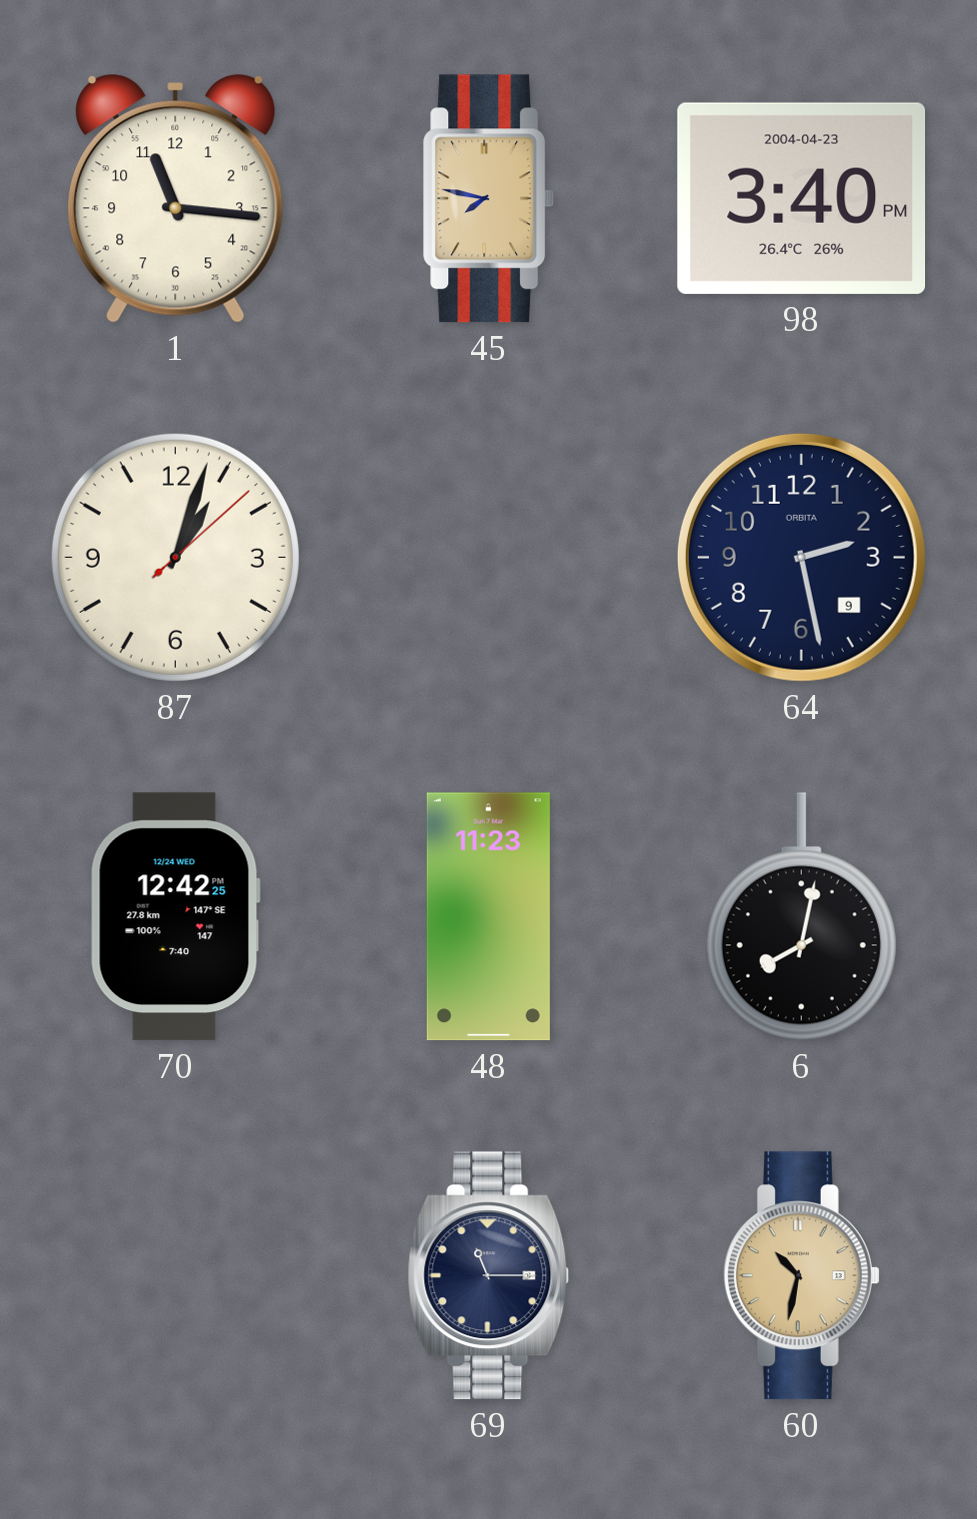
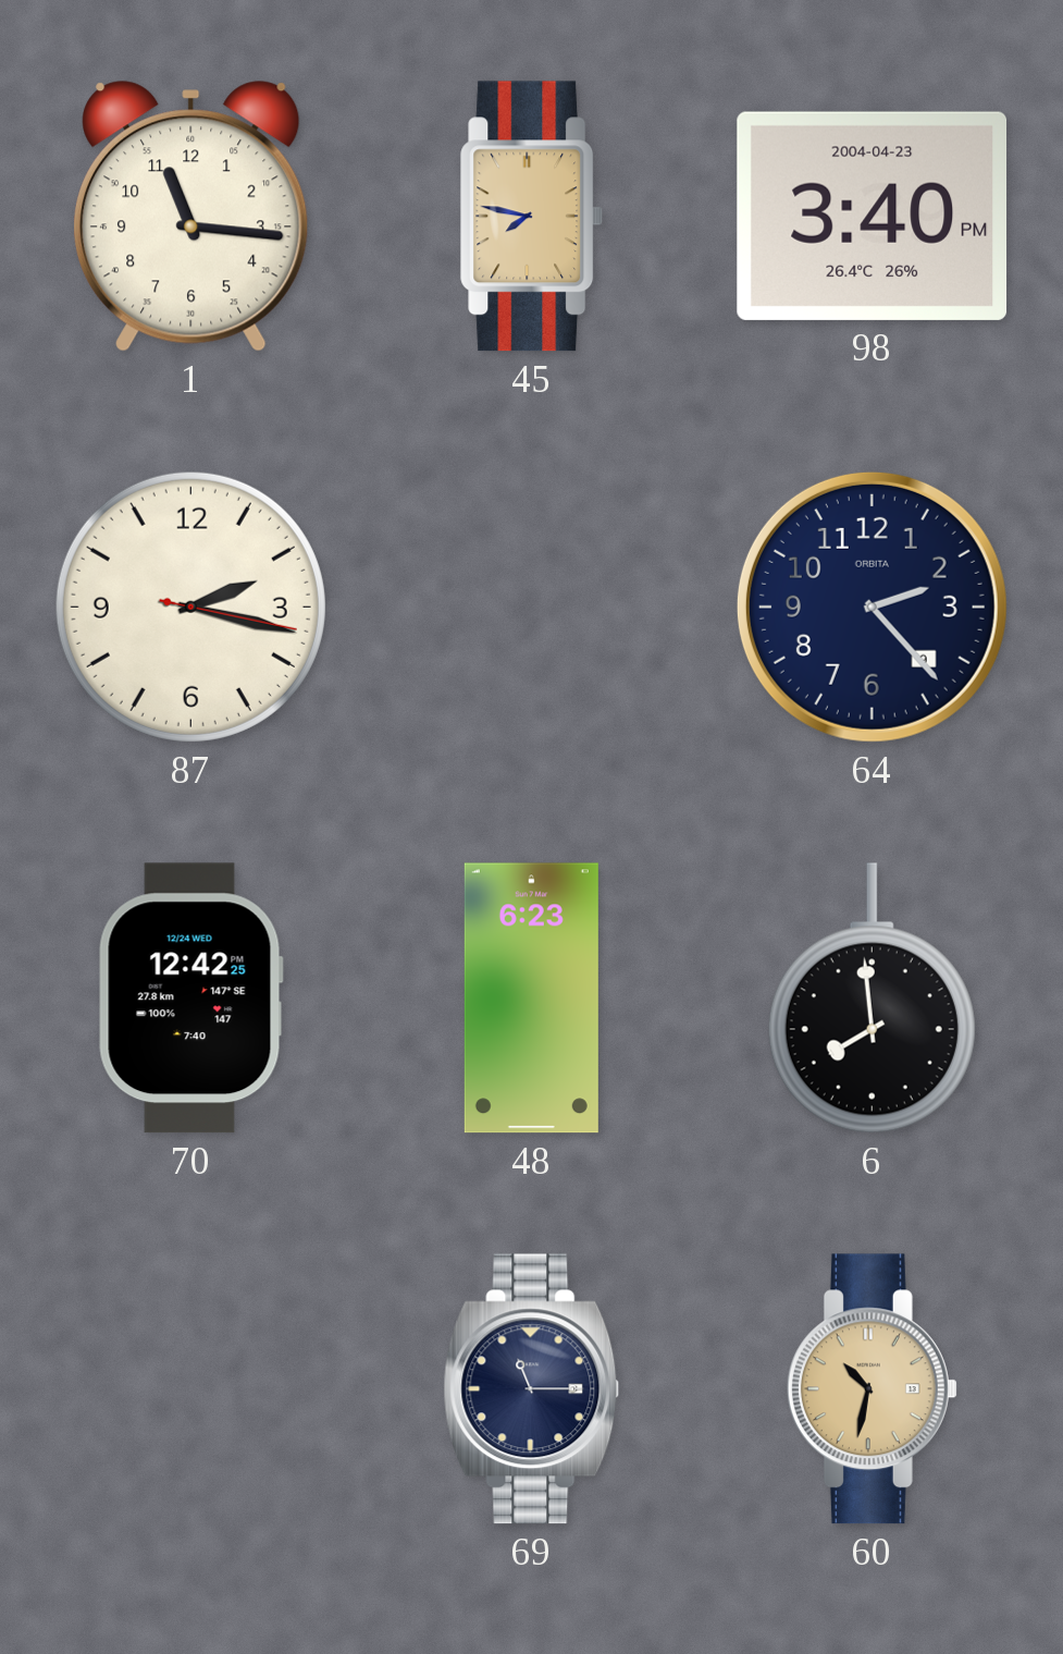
87: 1:03 -> 2:17 (190, 607)
64: 2:28 -> 2:23 (872, 607)
48: 11:23 -> 6:23 (531, 998)
6: 8:02 -> 7:59 (872, 998)
